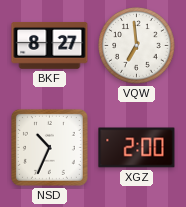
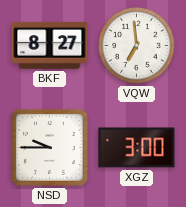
NSD: 10:34 -> 9:45 (49, 147)
XGZ: 2:00 -> 3:00 (137, 148)
